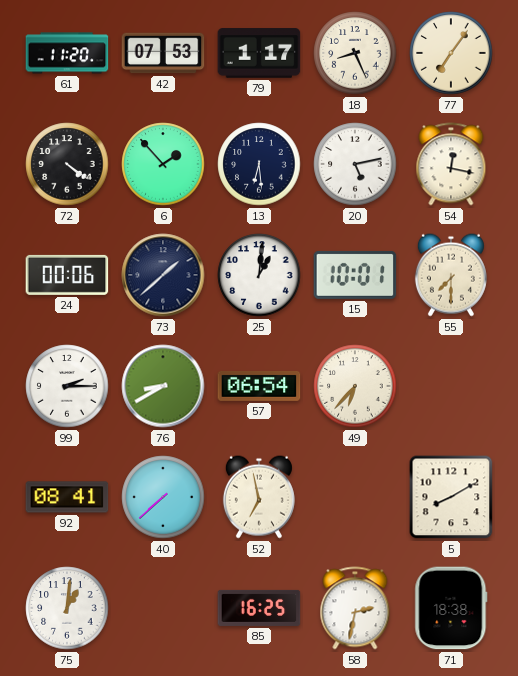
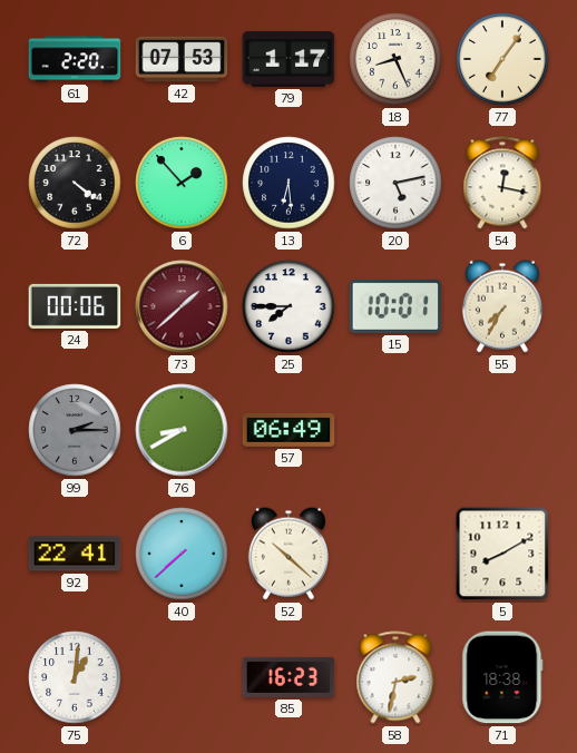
61: 11:20 -> 2:20 (75, 59)
73 dial: navy -> burgundy (182, 306)
25: 1:01 -> 7:45 (288, 306)
55: 7:30 -> 7:35 (502, 306)
99 dial: white -> grey (75, 430)
57: 06:54 -> 06:49 (288, 430)
49: 6:37 -> none (355, 386)
92: 08:41 -> 22:41 (75, 554)
52: 6:58 -> 10:22 (288, 554)
85: 16:25 -> 16:23 (288, 677)
